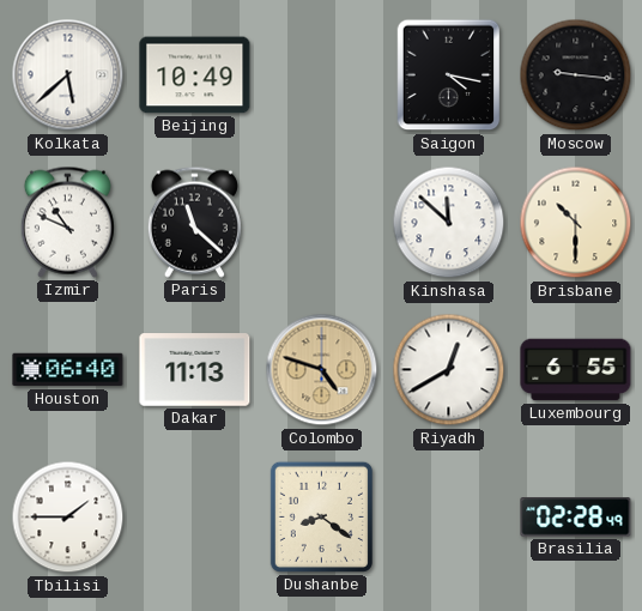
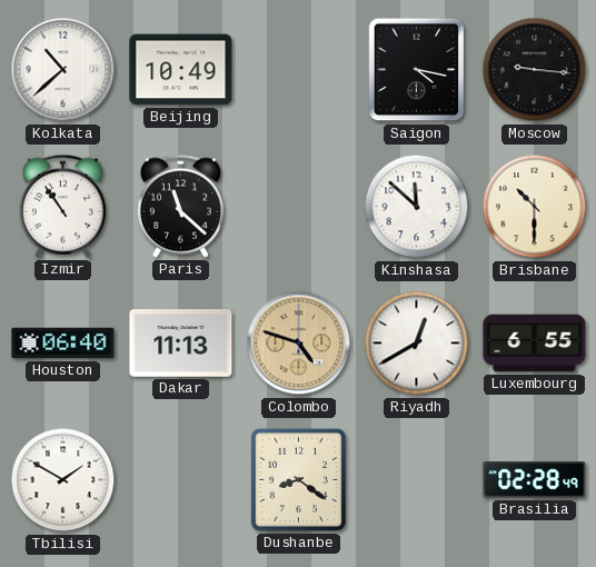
Kolkata: 5:38 -> 10:38 (63, 70)
Izmir: 10:49 -> 10:54 (62, 206)
Tbilisi: 1:45 -> 1:50 (63, 480)
